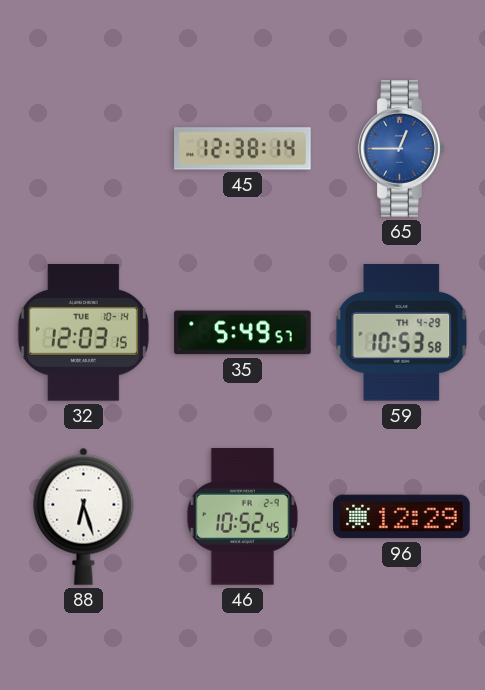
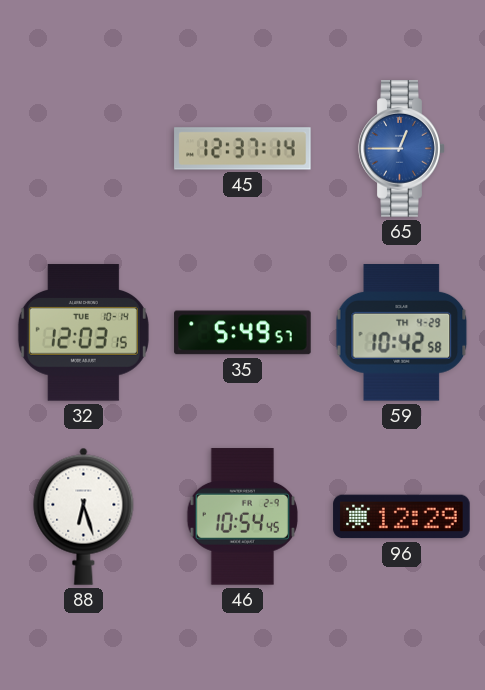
45: 12:38 -> 12:37 (243, 149)
59: 10:53 -> 10:42 (402, 333)
46: 10:52 -> 10:54 (242, 517)
